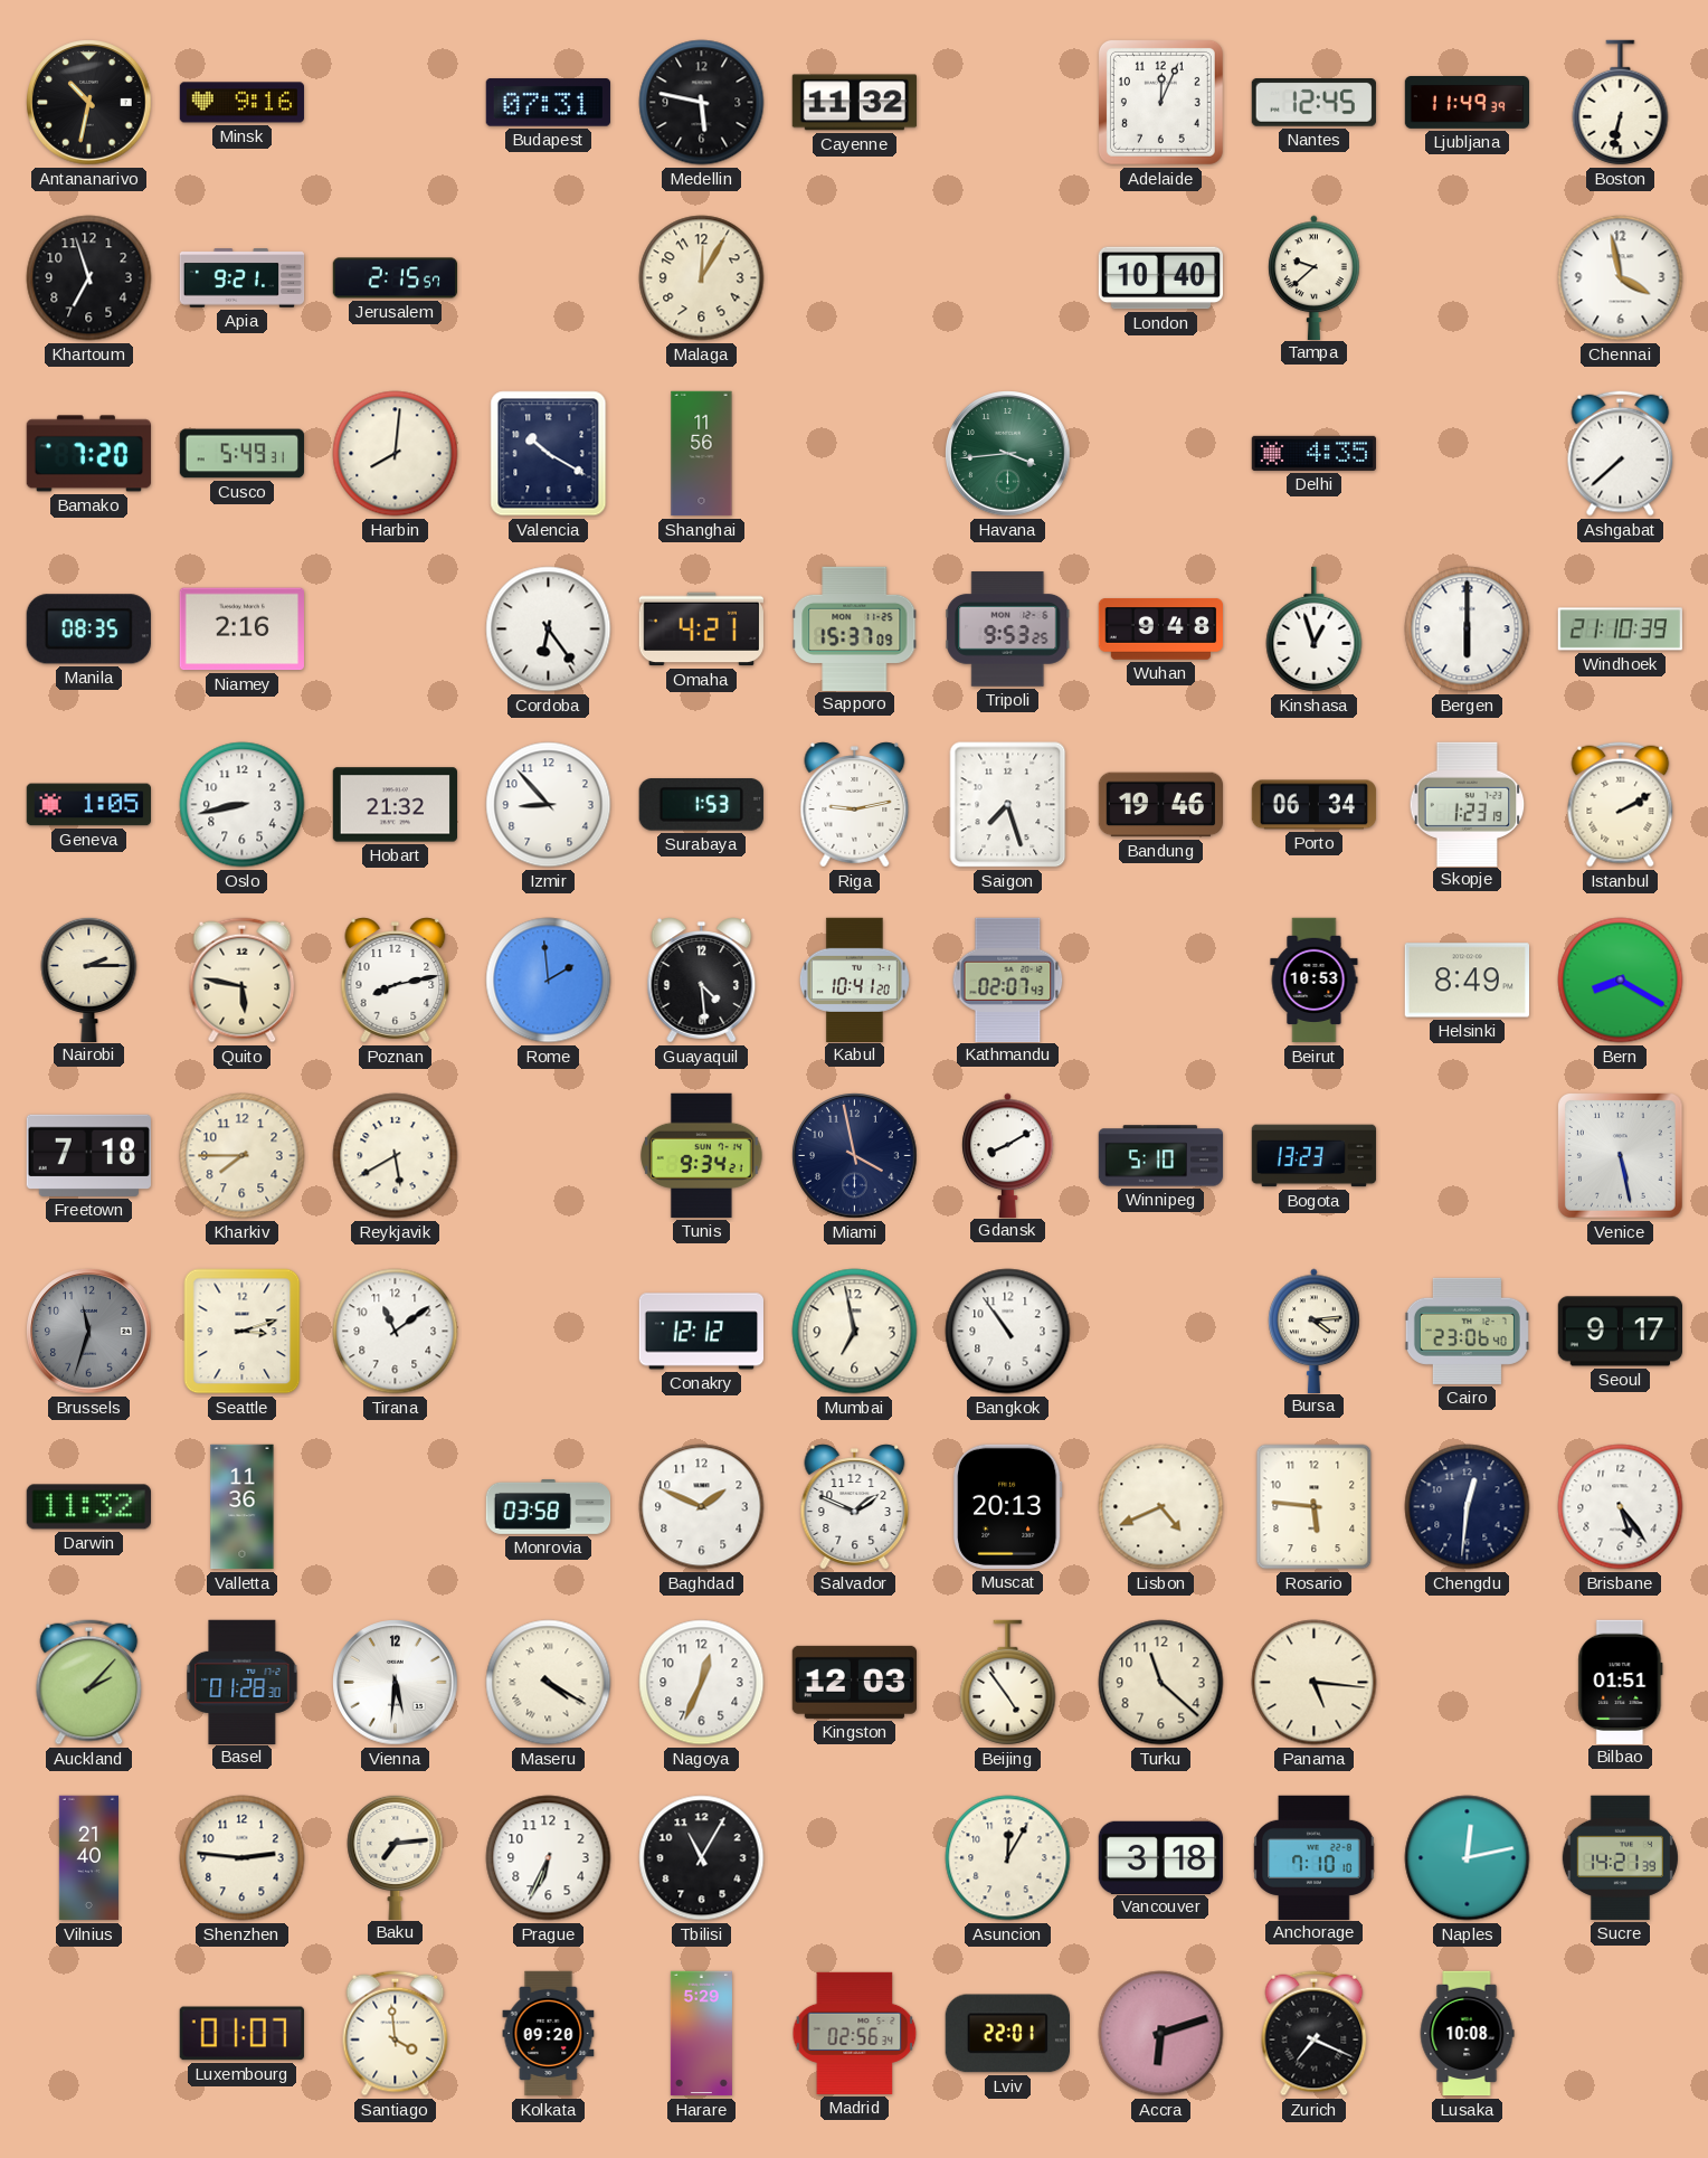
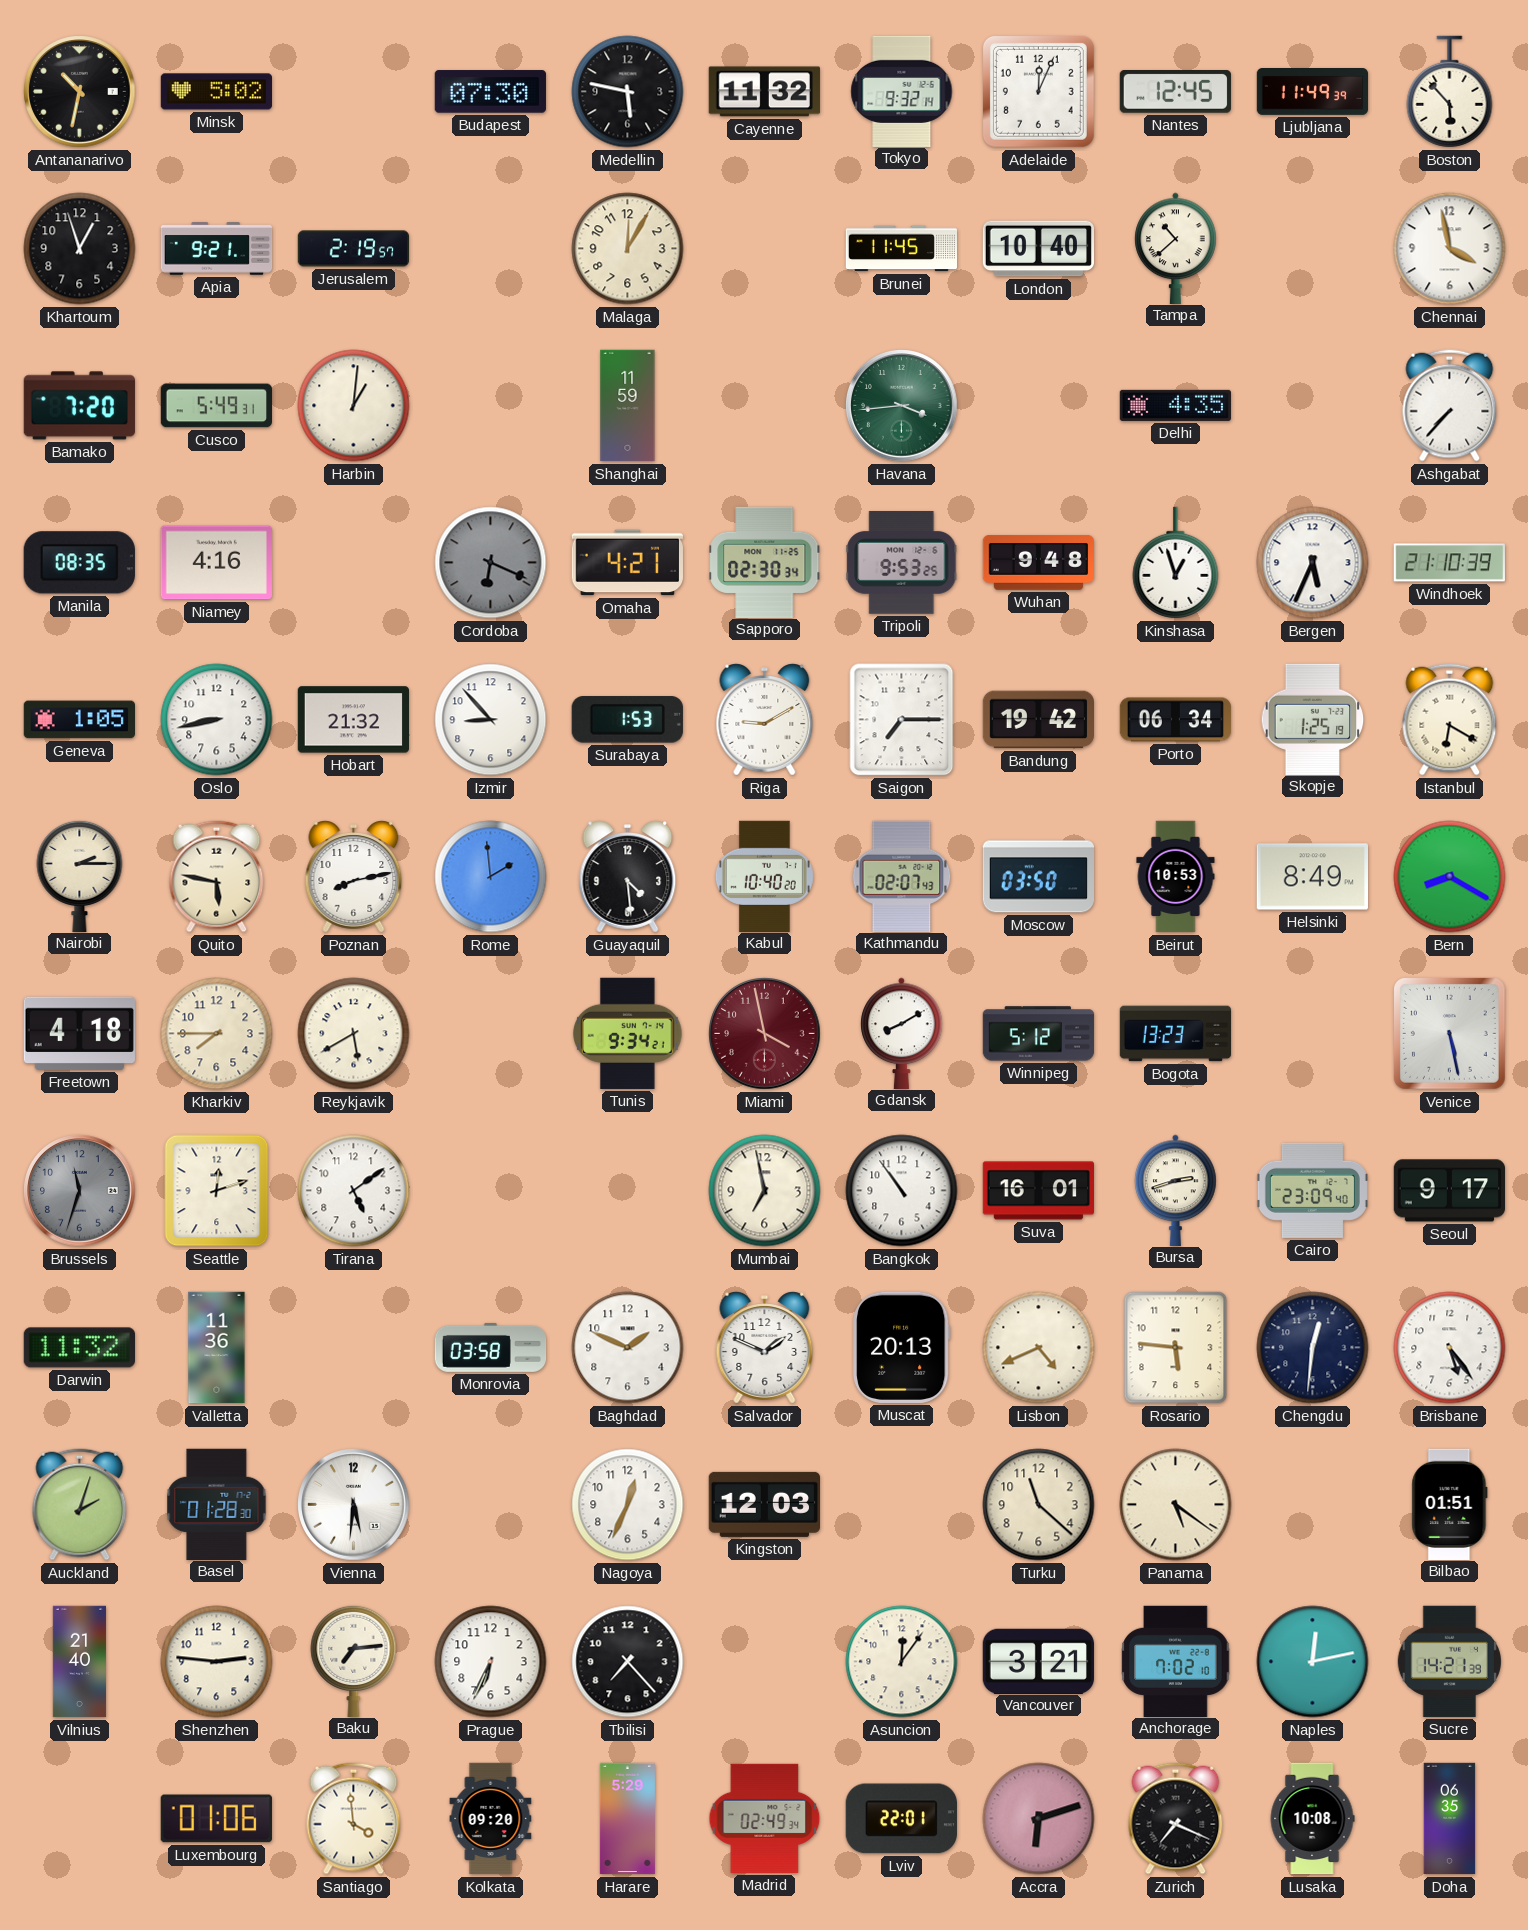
Minsk: 9:16 -> 5:02 (216, 92)
Budapest: 07:31 -> 07:30 (490, 92)
Tokyo: none -> 9:32 (902, 91)
Boston: 6:32 -> 5:53 (1450, 92)
Khartoum: 6:57 -> 12:57 (80, 249)
Jerusalem: 2:15 -> 2:19 (354, 249)
Brunei: none -> 11:45 (901, 249)
Tampa: 9:38 -> 10:38 (1176, 248)
Harbin: 8:01 -> 1:01 (354, 406)
Valencia: 10:20 -> none (549, 454)
Shanghai: 11:56 -> 11:59 (628, 406)
Ashgabat: 7:38 -> 7:37 (1450, 406)
Niamey: 2:16 -> 4:16 (216, 563)
Cordoba: 6:24 -> 6:19 (491, 563)
Cordoba dial: white -> grey (491, 563)
Sapporo: 15:37 -> 02:30 (765, 562)
Bergen: 6:00 -> 5:34 (1313, 563)
Riga: 9:13 -> 9:10 (765, 720)
Saigon: 7:27 -> 7:15 (902, 720)
Bandung: 19:46 -> 19:42 (1038, 720)
Skopje: 1:23 -> 1:25 (1313, 719)
Istanbul: 2:10 -> 6:20 (1450, 720)
Kabul: 10:41 -> 10:40 (764, 876)
Moscow: none -> 03:50 (1038, 877)
Freetown: 7:18 -> 4:18 (79, 1033)
Miami dial: navy -> burgundy (765, 1034)
Winnipeg: 5:10 -> 5:12 (1039, 1034)
Seattle: 3:12 -> 12:12 (217, 1191)
Tirana: 11:09 -> 5:09 (354, 1191)
Conakry: 12:12 -> none (702, 1332)
Suva: none -> 16:01 (1038, 1191)
Bursa: 4:14 -> 2:42 (1176, 1190)
Cairo: 23:06 -> 23:09 (1312, 1190)
Auckland: 2:07 -> 2:03 (80, 1505)
Maseru: 4:20 -> none (549, 1683)
Beijing: 4:54 -> none (1008, 1683)
Panama: 5:16 -> 5:21 (1176, 1505)
Tbilisi: 11:05 -> 7:23 (628, 1662)
Asuncion: 12:05 -> 12:06 (902, 1662)
Vancouver: 3:18 -> 3:21 (1038, 1661)
Anchorage: 7:10 -> 7:02 (1176, 1661)
Luxembourg: 01:07 -> 01:06 (216, 1819)
Madrid: 02:56 -> 02:49 (765, 1818)
Doha: none -> 06:35 (1450, 1819)
